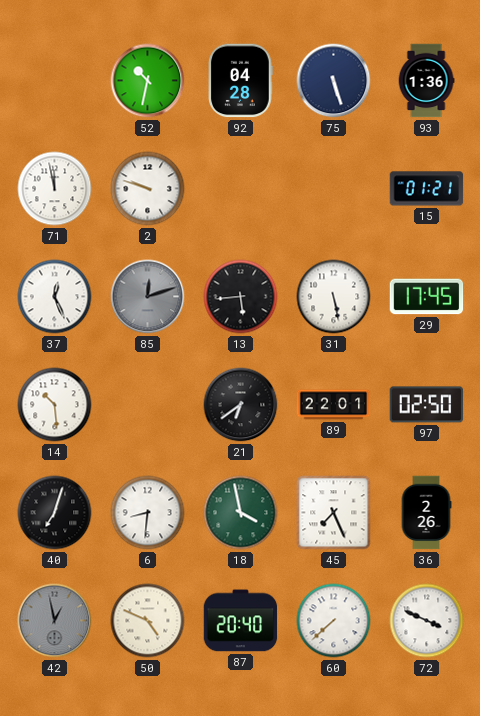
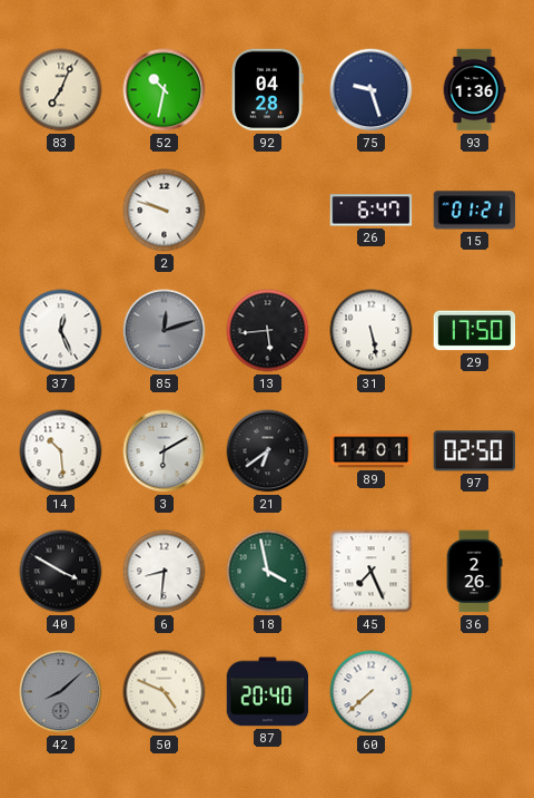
83: none -> 7:04 (61, 90)
75: 5:27 -> 9:27 (372, 90)
71: 11:58 -> none (55, 189)
26: none -> 6:47 (372, 211)
29: 17:45 -> 17:50 (475, 331)
3: none -> 6:10 (165, 451)
89: 22:01 -> 14:01 (372, 451)
40: 7:03 -> 3:50 (61, 572)
42: 12:58 -> 8:08 (61, 692)
72: 3:49 -> none (427, 621)
